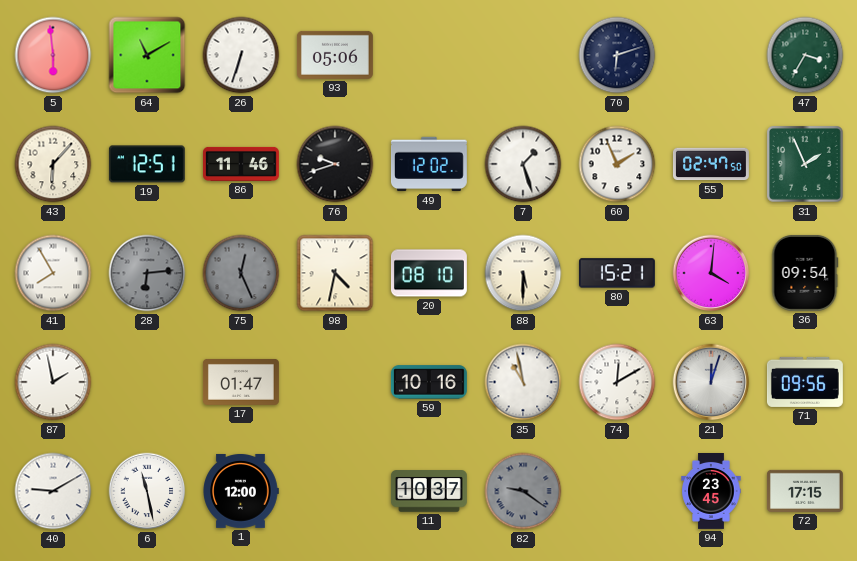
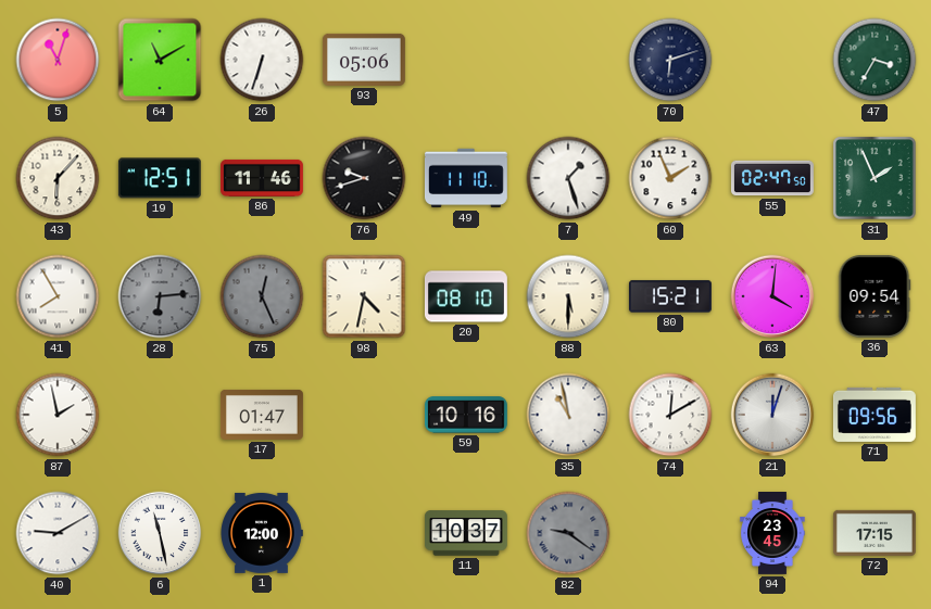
5: 5:59 -> 11:03 (58, 60)
49: 12:02 -> 11:10 (466, 178)
